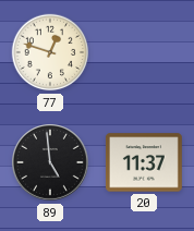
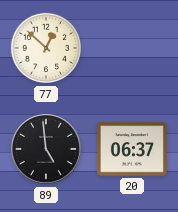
77: 12:48 -> 12:52 (46, 48)
20: 11:37 -> 06:37 (132, 149)
